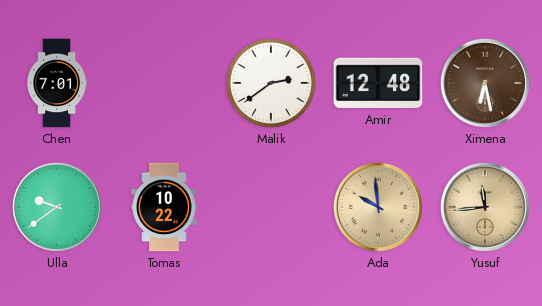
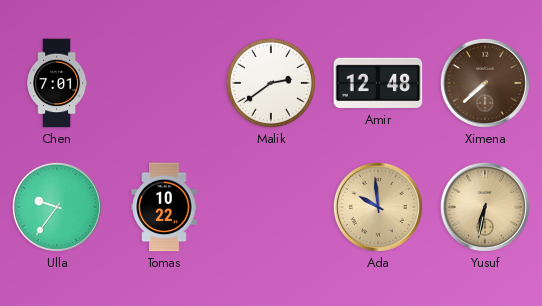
Ximena: 6:28 -> 7:38 (485, 83)
Ulla: 9:39 -> 9:36 (57, 207)
Yusuf: 11:44 -> 6:32 (485, 207)
